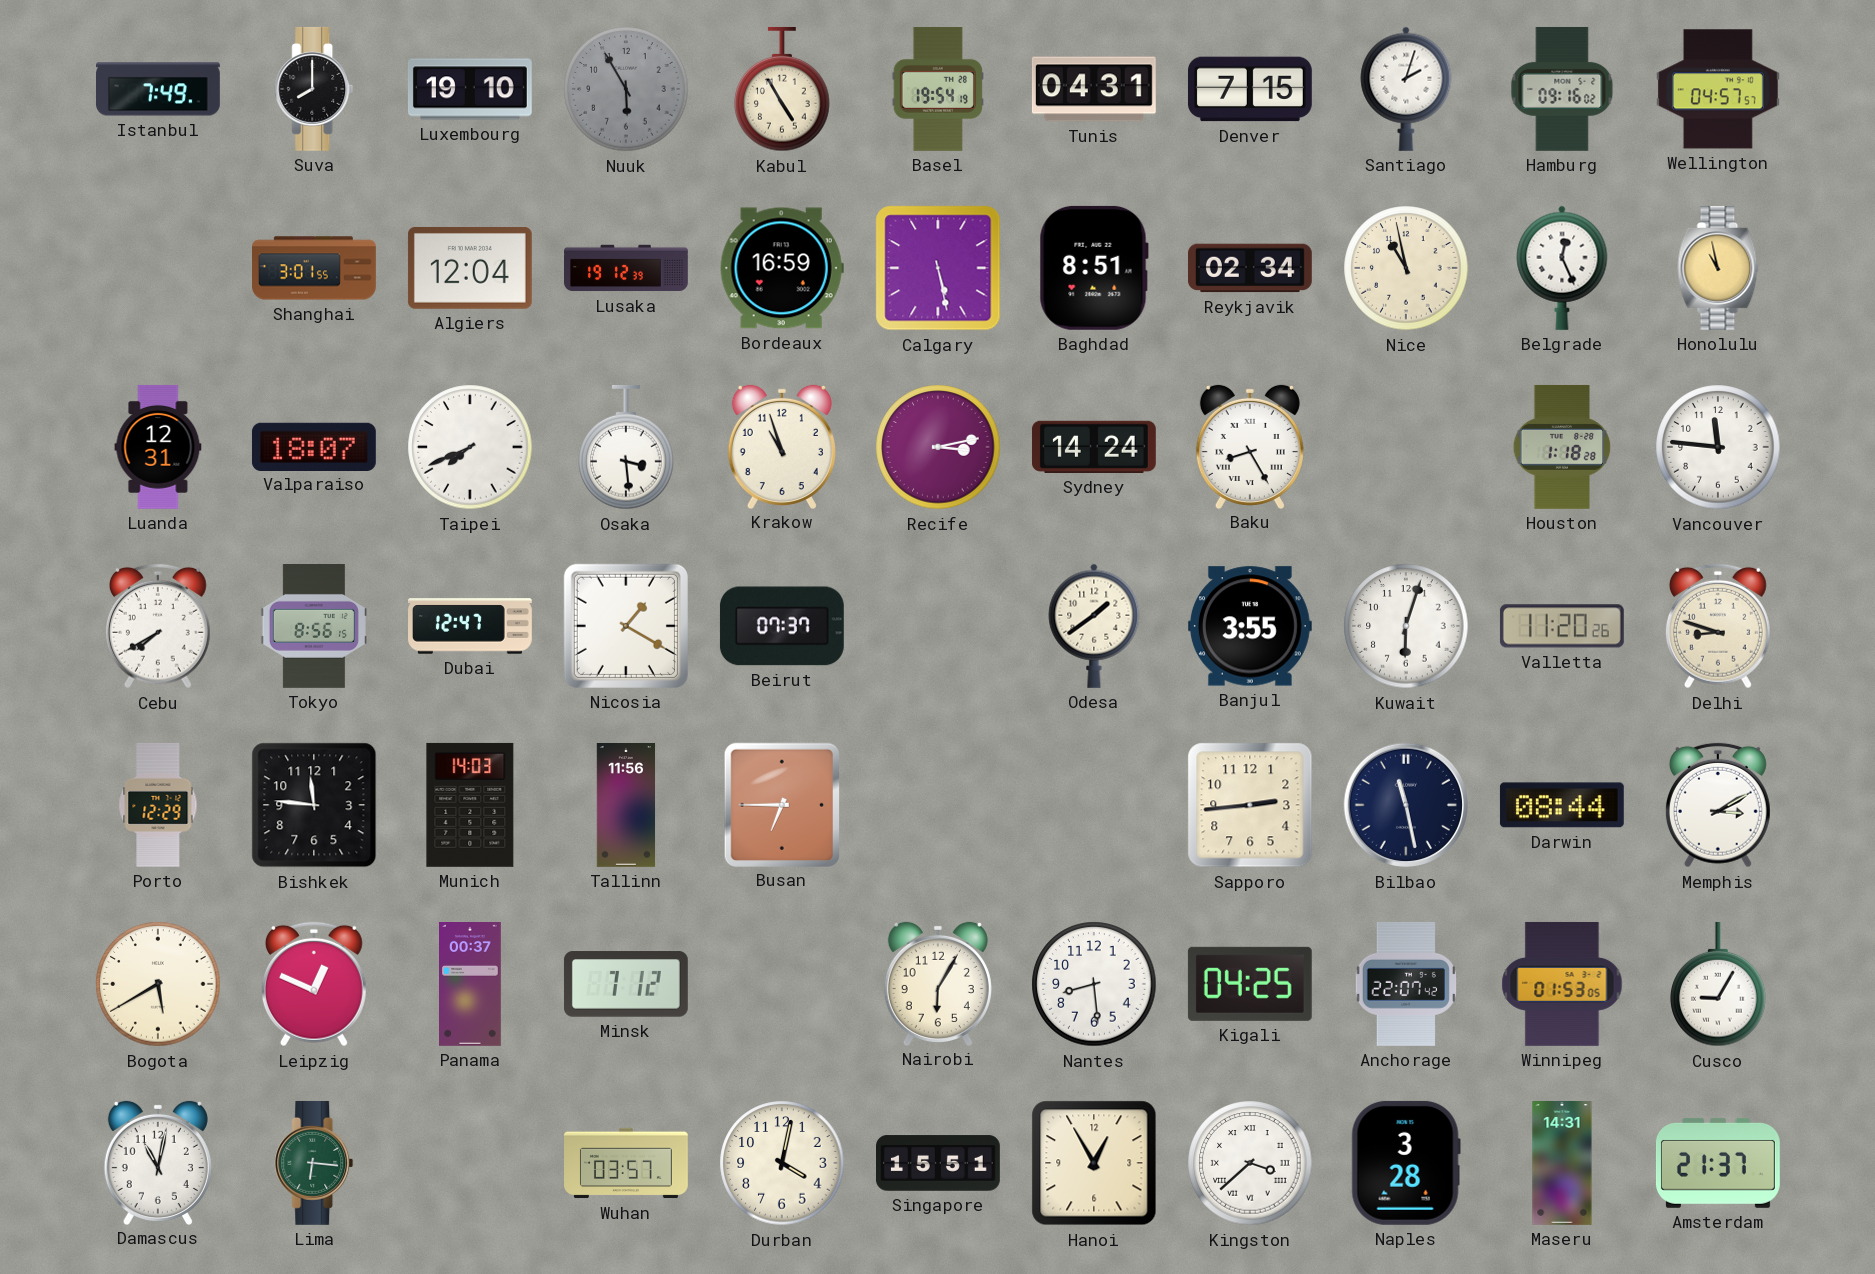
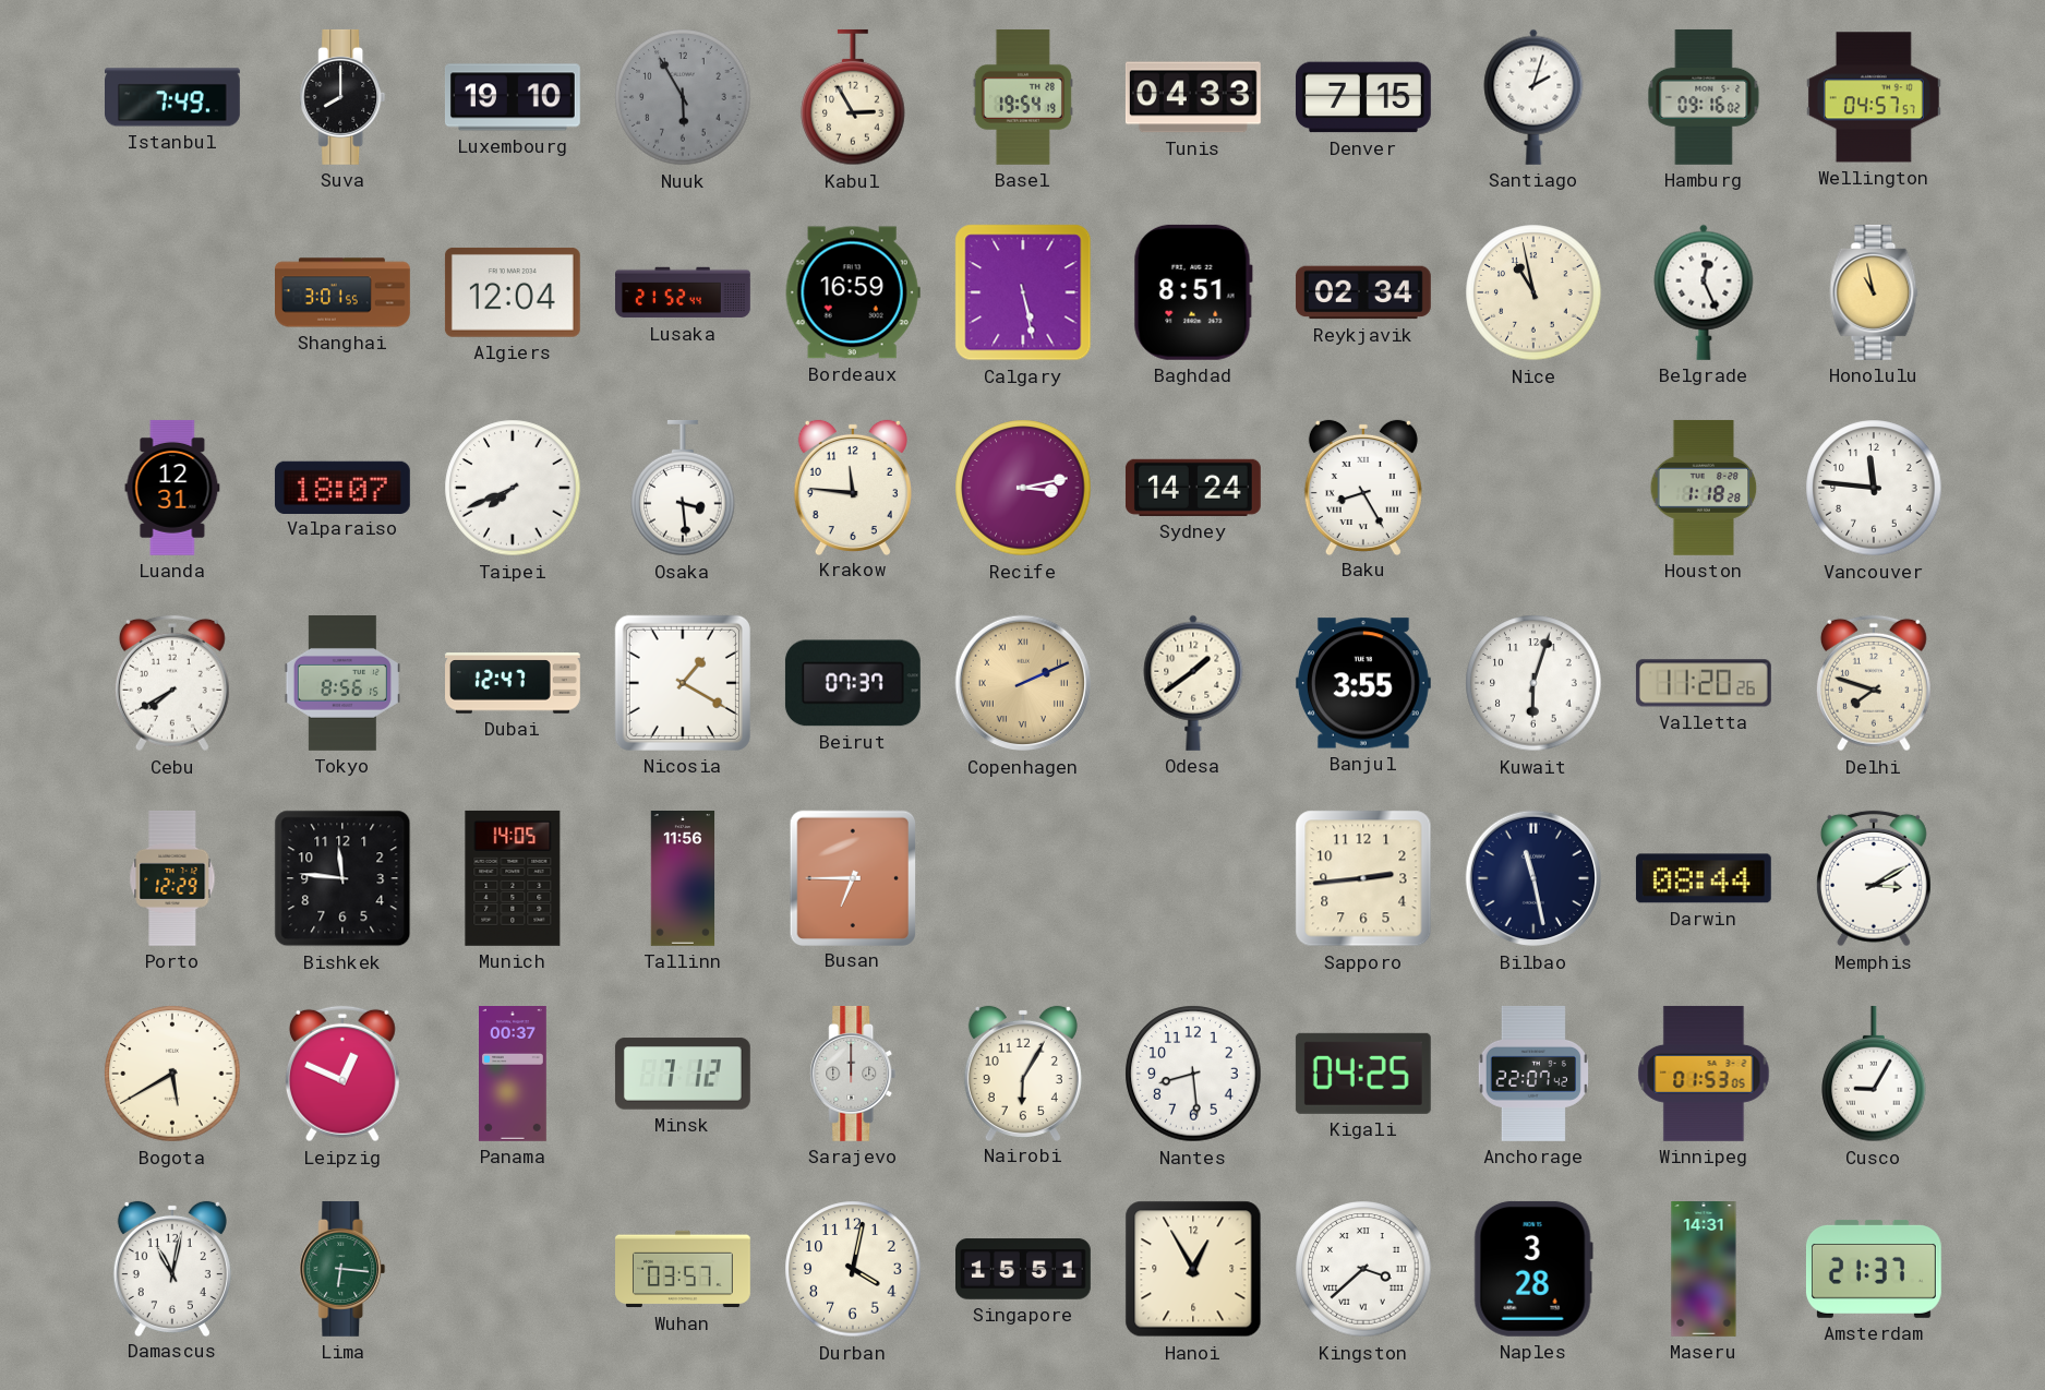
Kabul: 4:55 -> 2:55 (853, 97)
Tunis: 04:31 -> 04:33 (1193, 97)
Lusaka: 19:12 -> 21:52 (684, 292)
Krakow: 10:57 -> 11:46 (853, 487)
Copenhagen: none -> 2:11 (1023, 683)
Delhi: 8:48 -> 7:48 (1874, 683)
Munich: 14:03 -> 14:05 (513, 878)
Sarajevo: none -> 12:00 (853, 1074)
